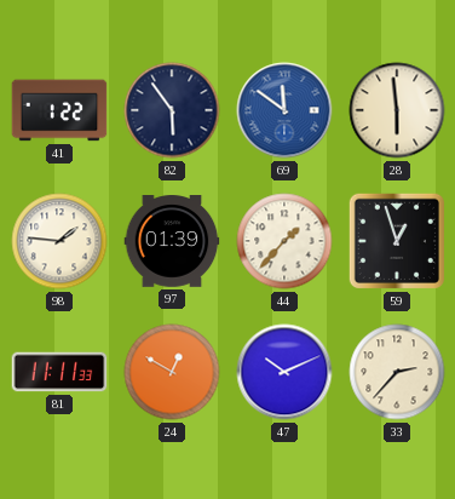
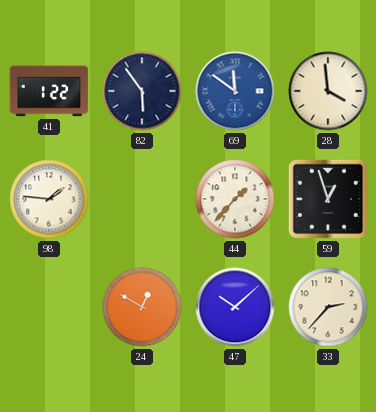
28: 5:59 -> 3:59 (328, 91)
97: 01:39 -> none (172, 242)
81: 11:11 -> none (59, 372)
47: 10:11 -> 10:08 (235, 307)
